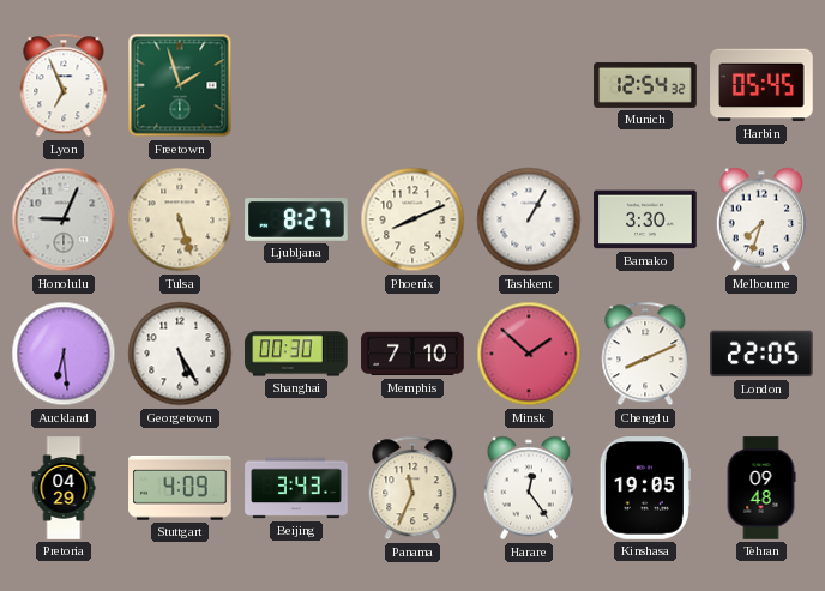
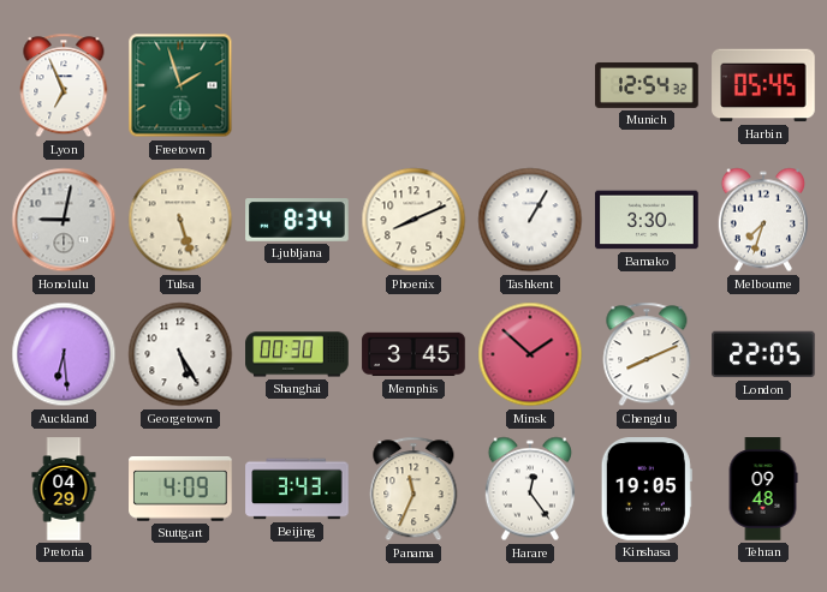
Honolulu: 9:04 -> 9:02 (64, 220)
Ljubljana: 8:27 -> 8:34 (297, 220)
Memphis: 7:10 -> 3:45 (413, 354)
